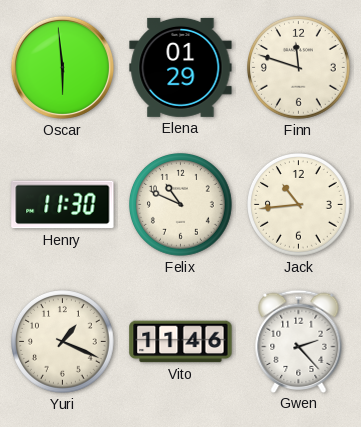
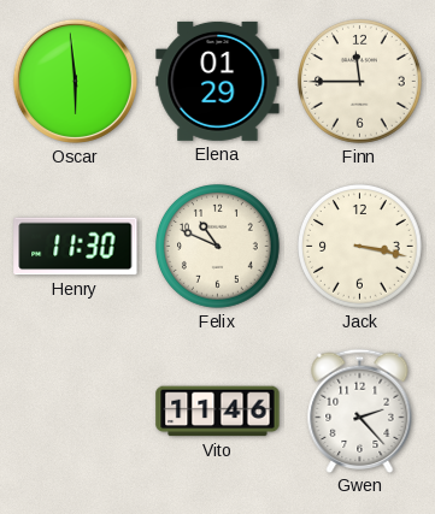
Finn: 11:48 -> 11:45 (360, 82)
Jack: 10:44 -> 3:17 (360, 247)
Yuri: 1:19 -> none (63, 342)
